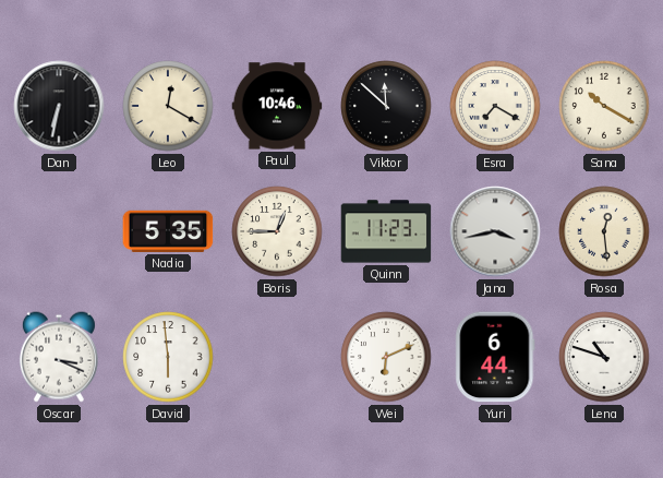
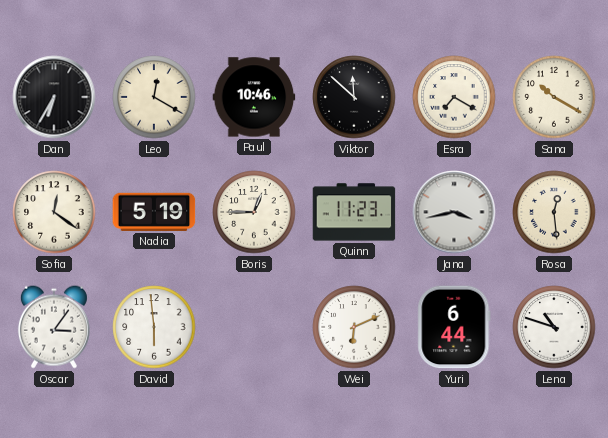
Dan: 6:32 -> 6:35 (54, 97)
Sofia: none -> 12:21 (54, 212)
Nadia: 5:35 -> 5:19 (154, 212)
Oscar: 3:19 -> 3:06 (54, 327)
